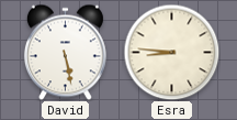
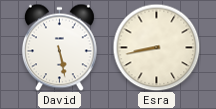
Esra: 8:46 -> 8:43 (156, 47)
